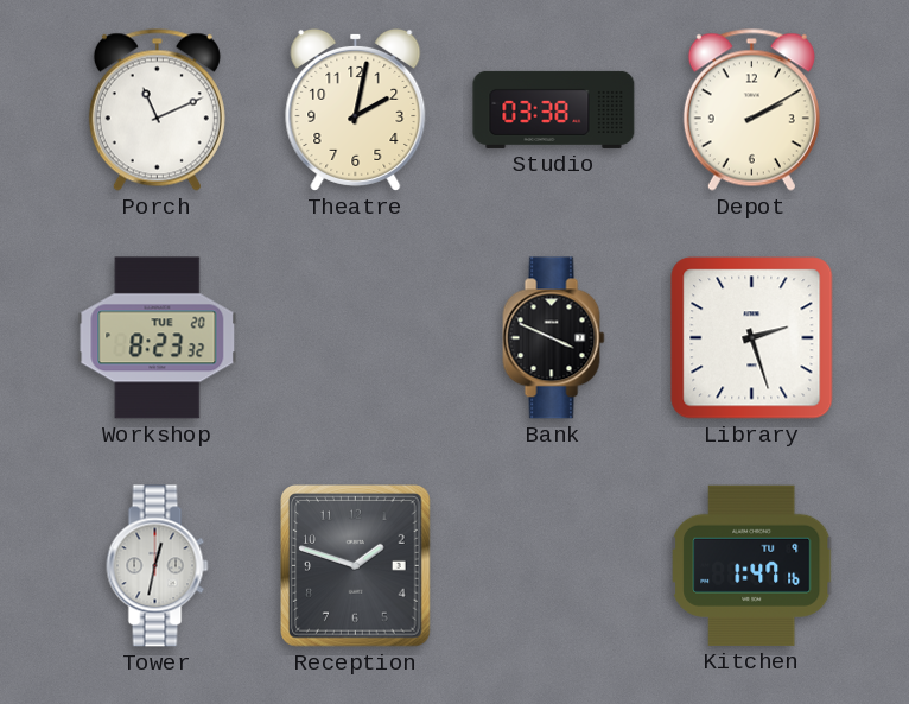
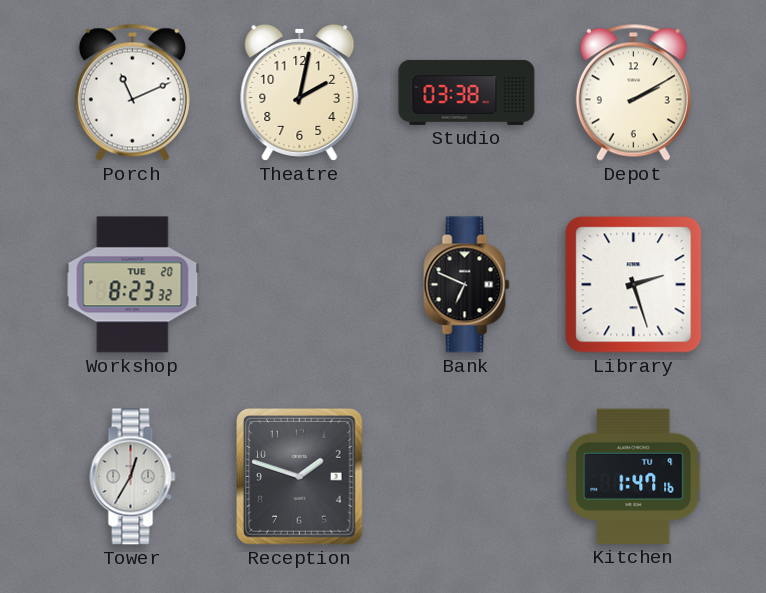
Bank: 3:49 -> 6:49 (467, 285)
Tower: 12:32 -> 12:35 (133, 477)
